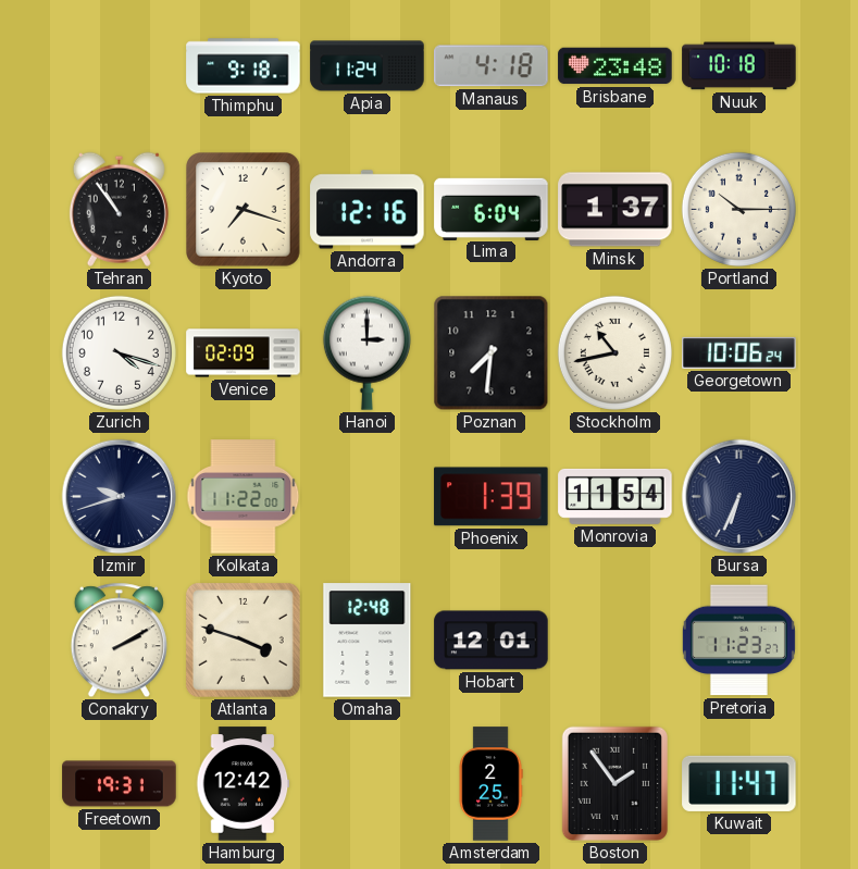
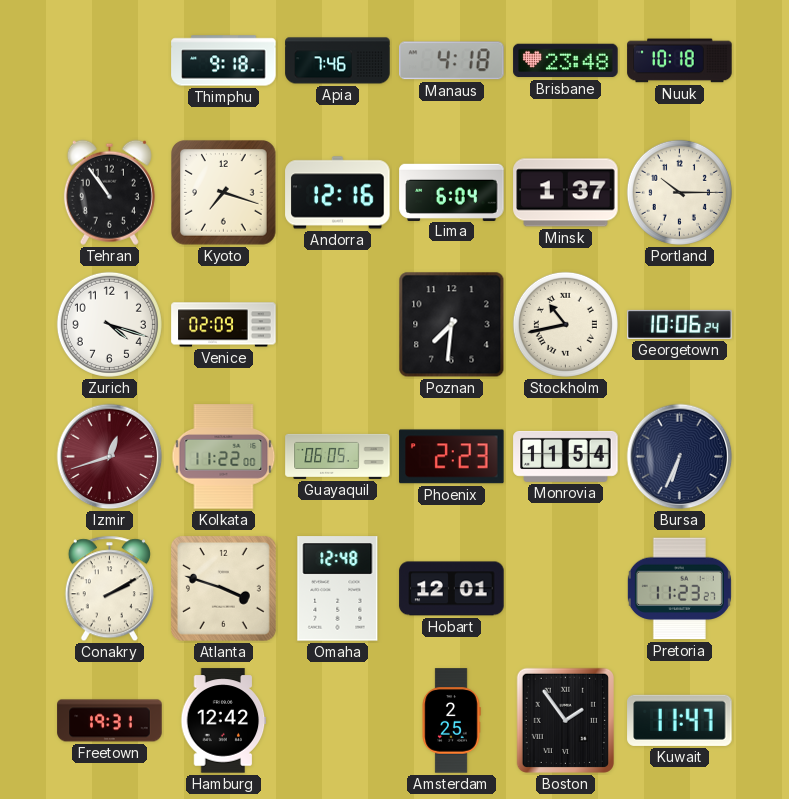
Apia: 11:24 -> 7:46 (338, 61)
Hanoi: 3:00 -> none (366, 352)
Izmir: 9:42 -> 12:42 (110, 457)
Izmir dial: navy -> burgundy (110, 457)
Guayaquil: none -> 06:05 (338, 456)
Phoenix: 1:39 -> 2:23 (452, 457)
